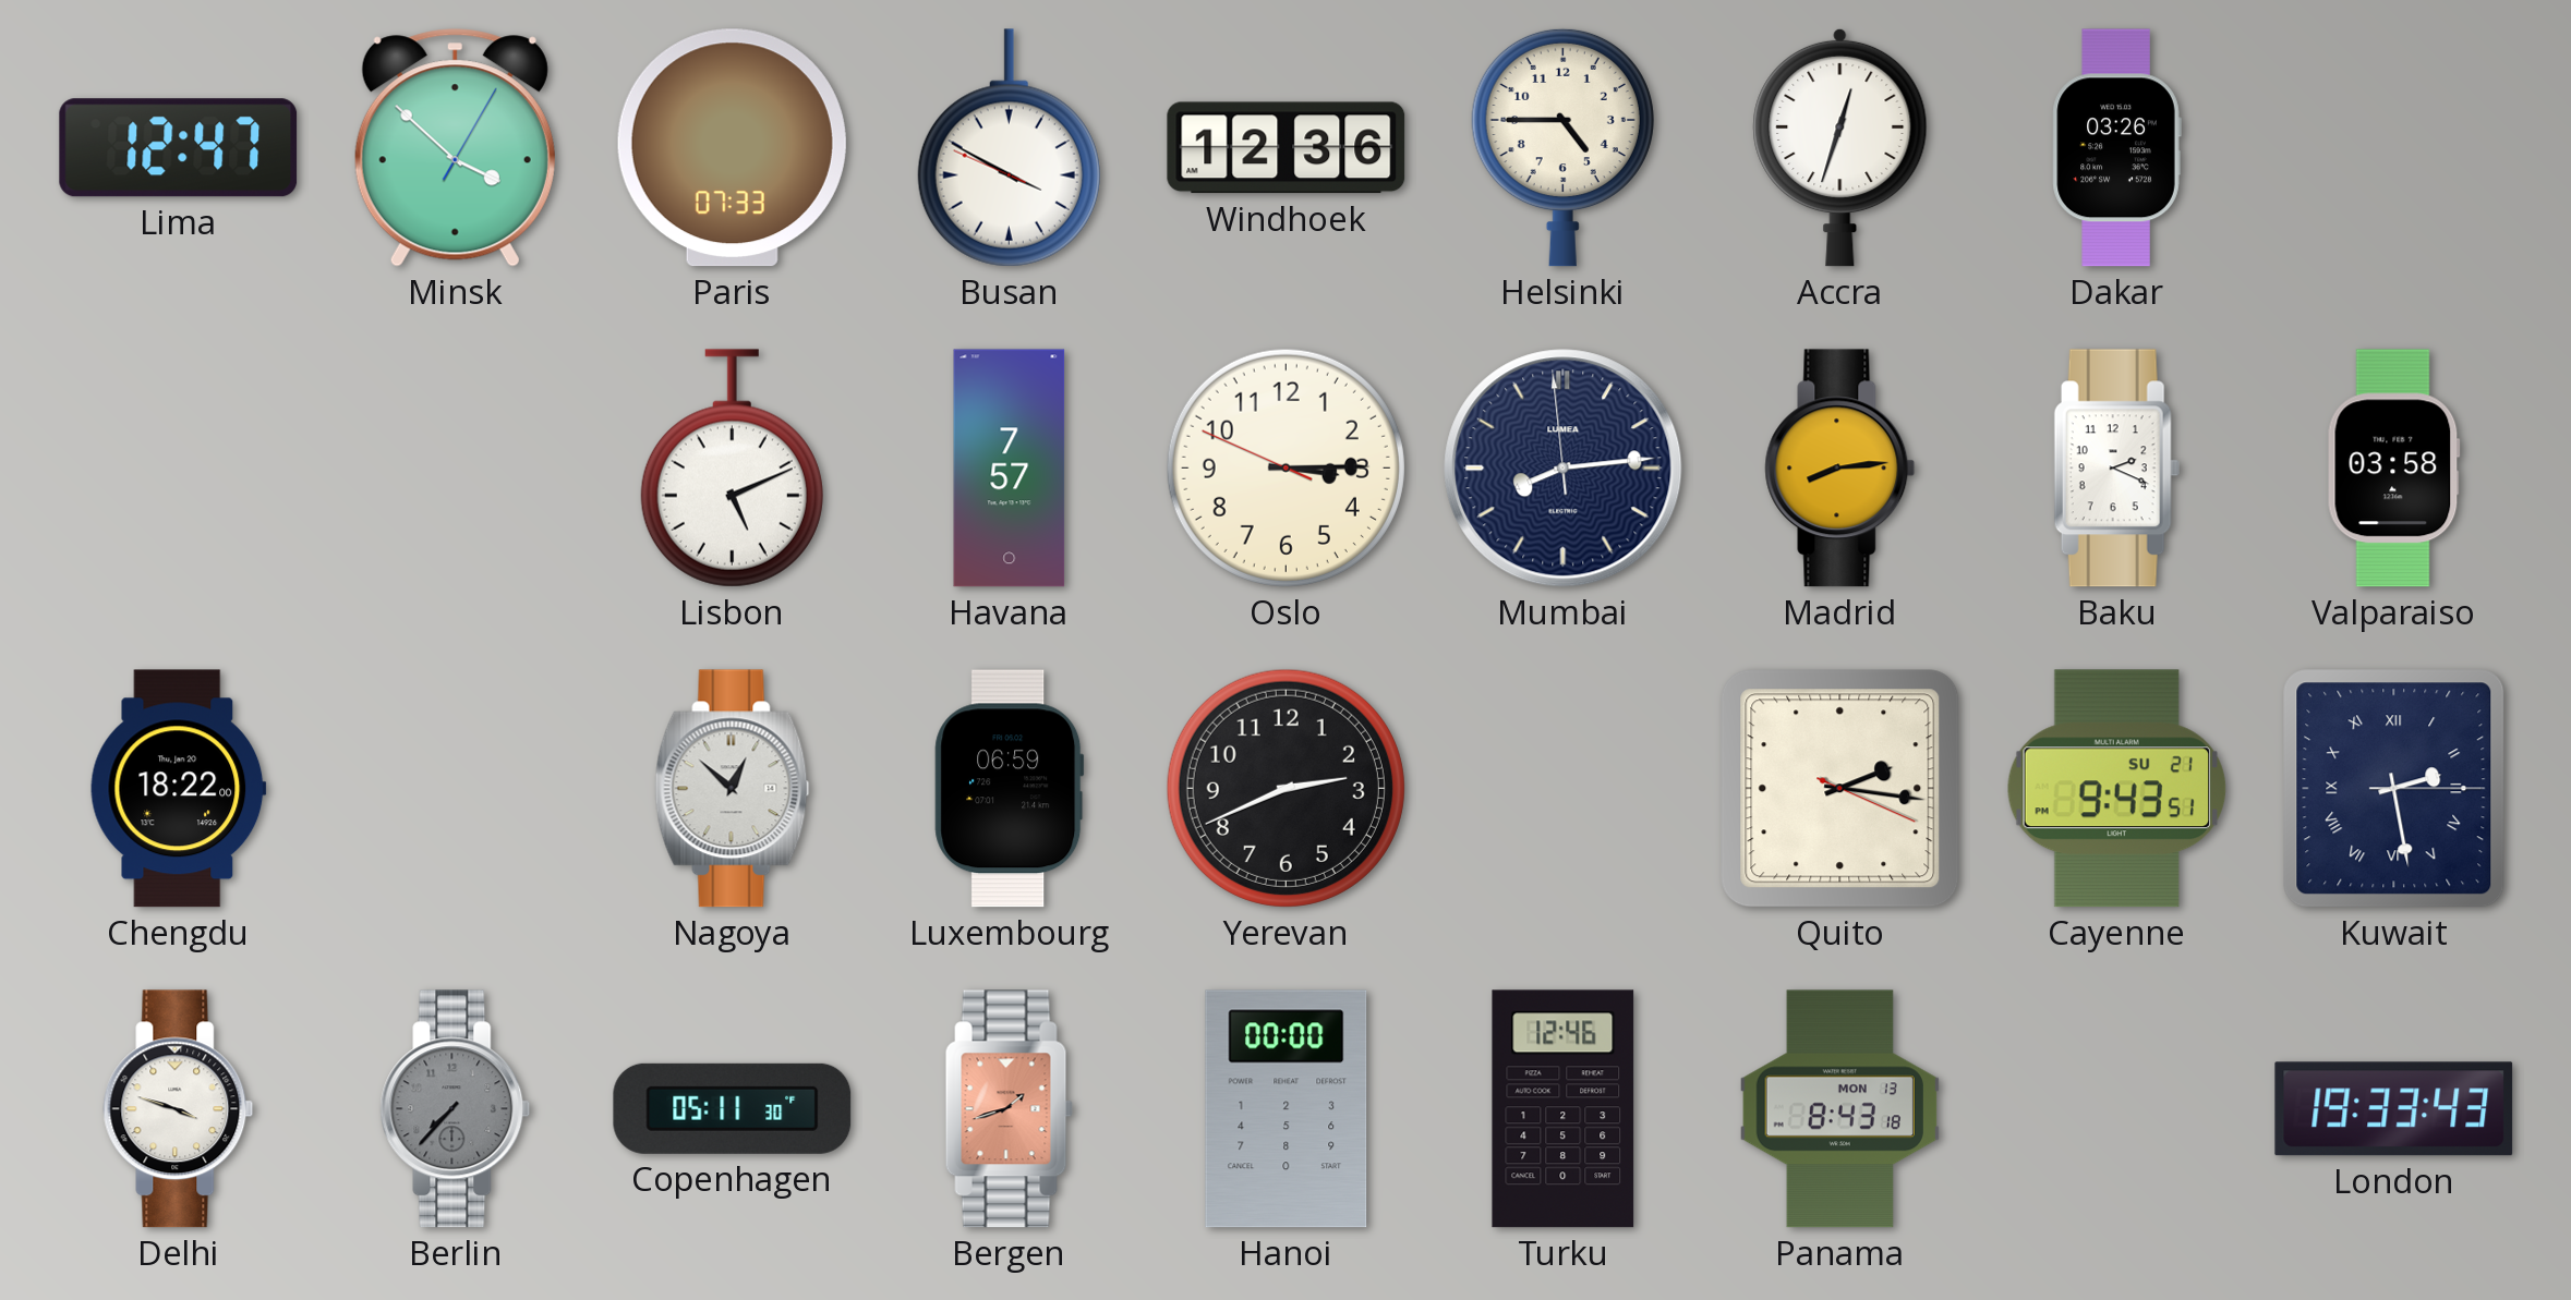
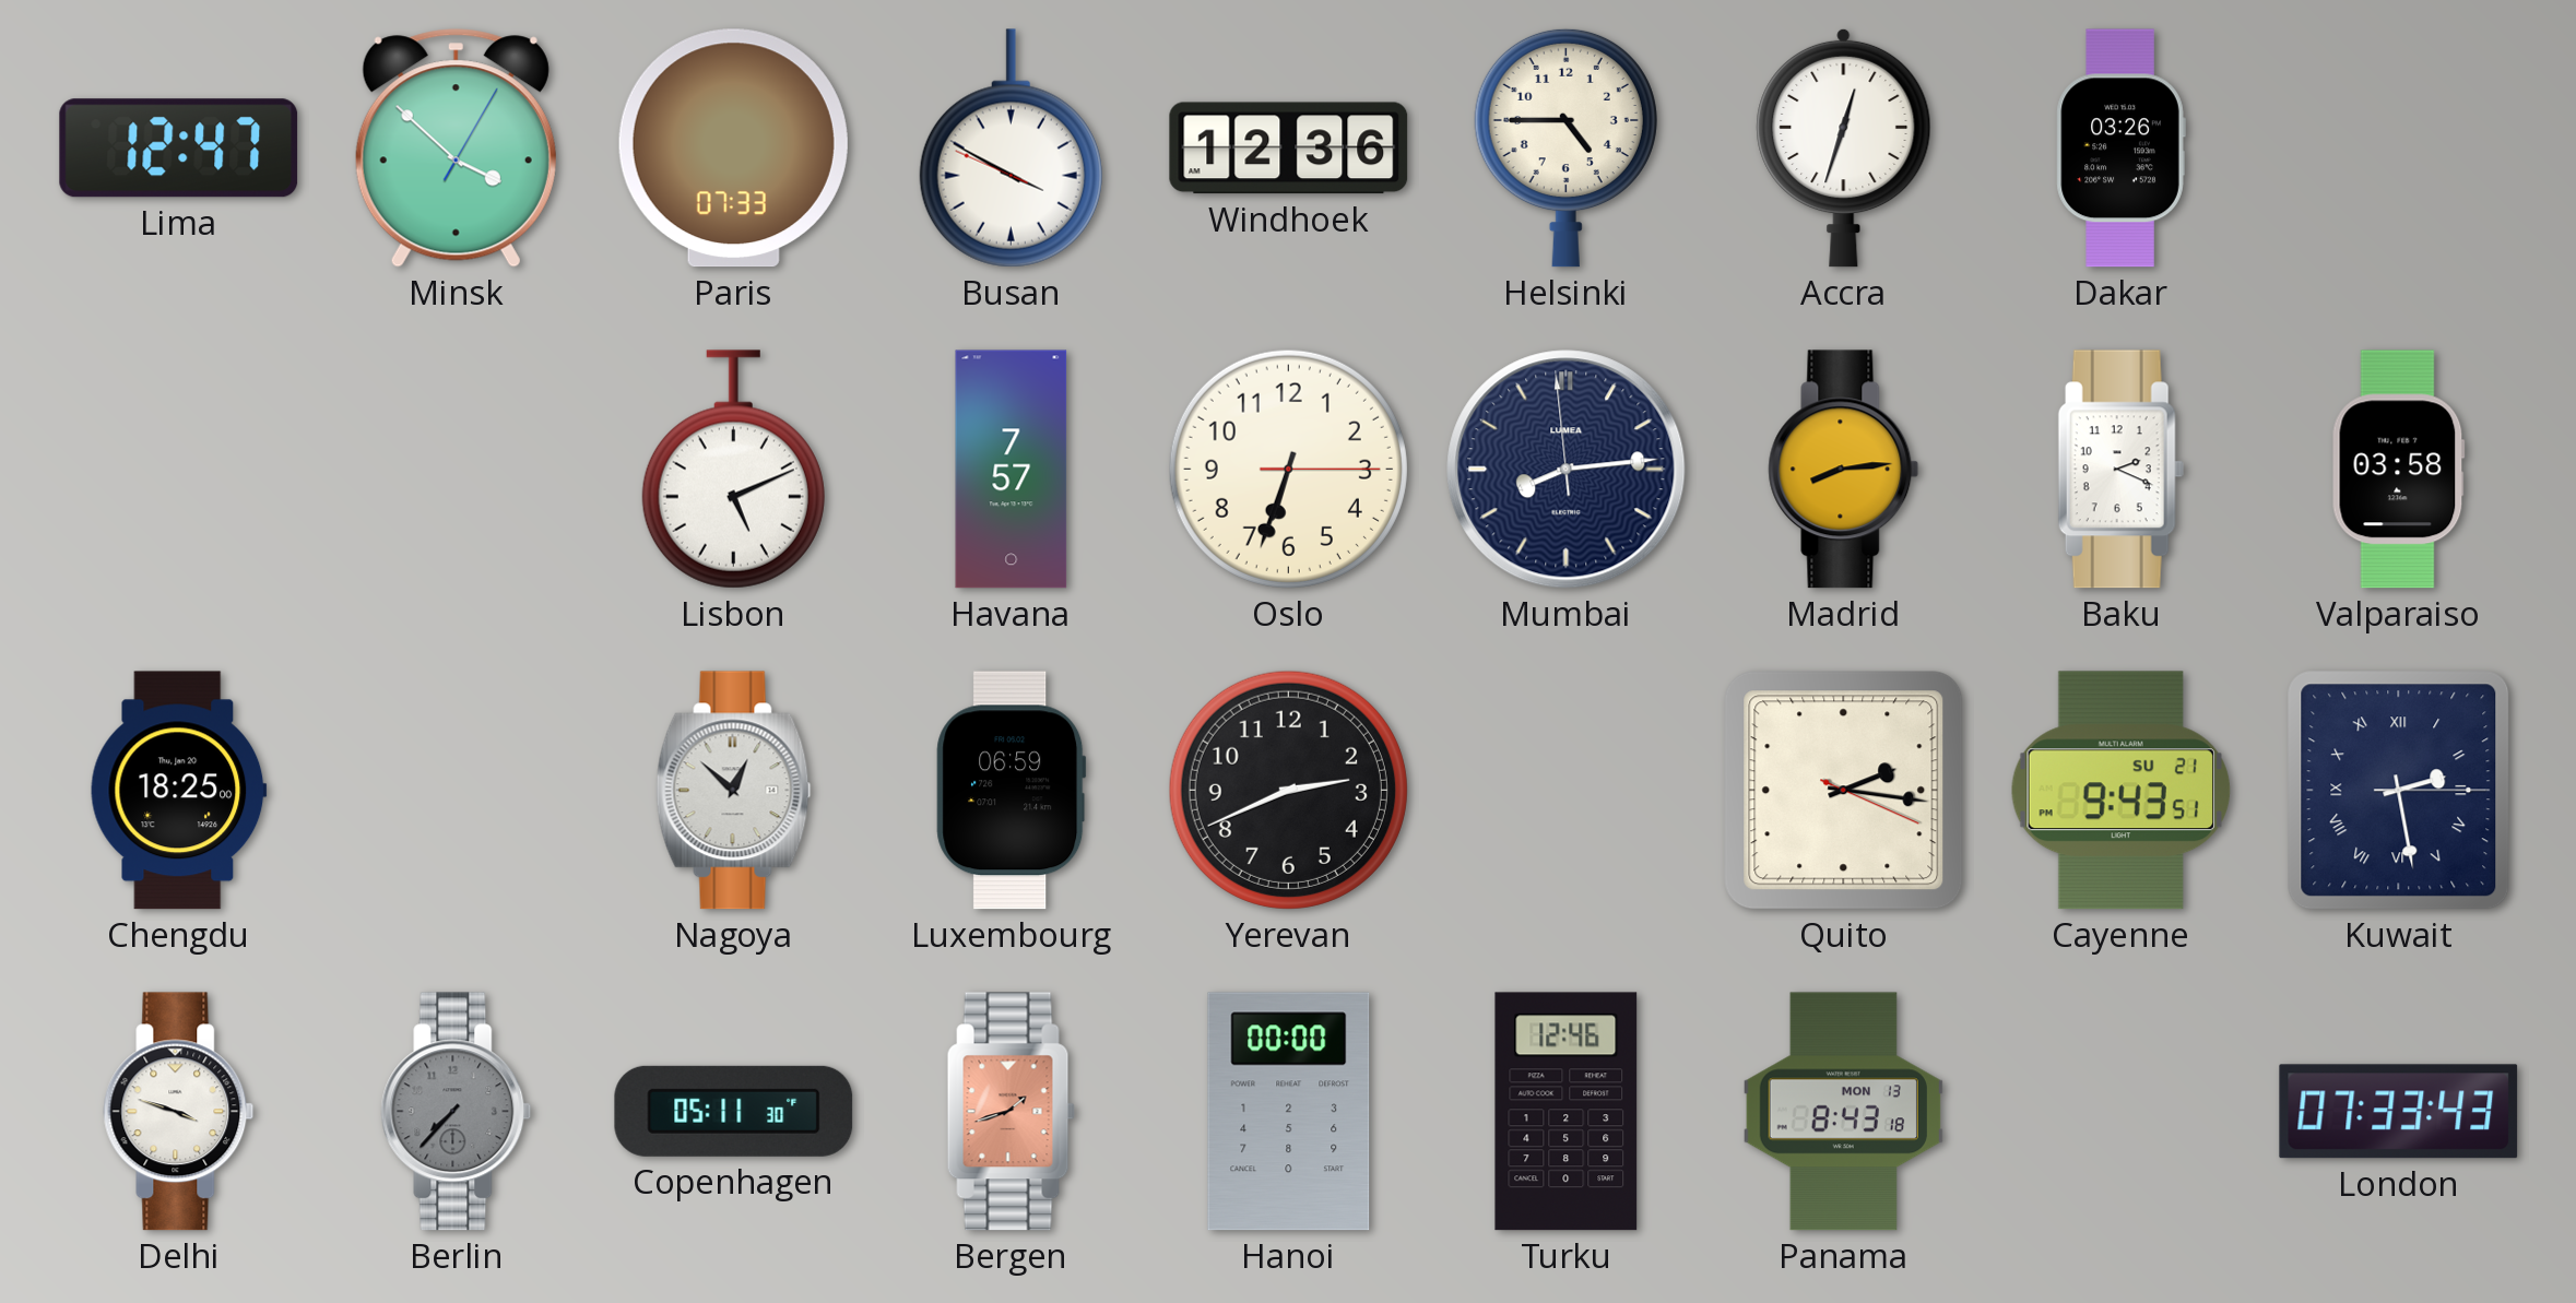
Oslo: 3:14 -> 6:33 (1288, 469)
Chengdu: 18:22 -> 18:25 (179, 791)
London: 19:33 -> 07:33 (2399, 1112)
